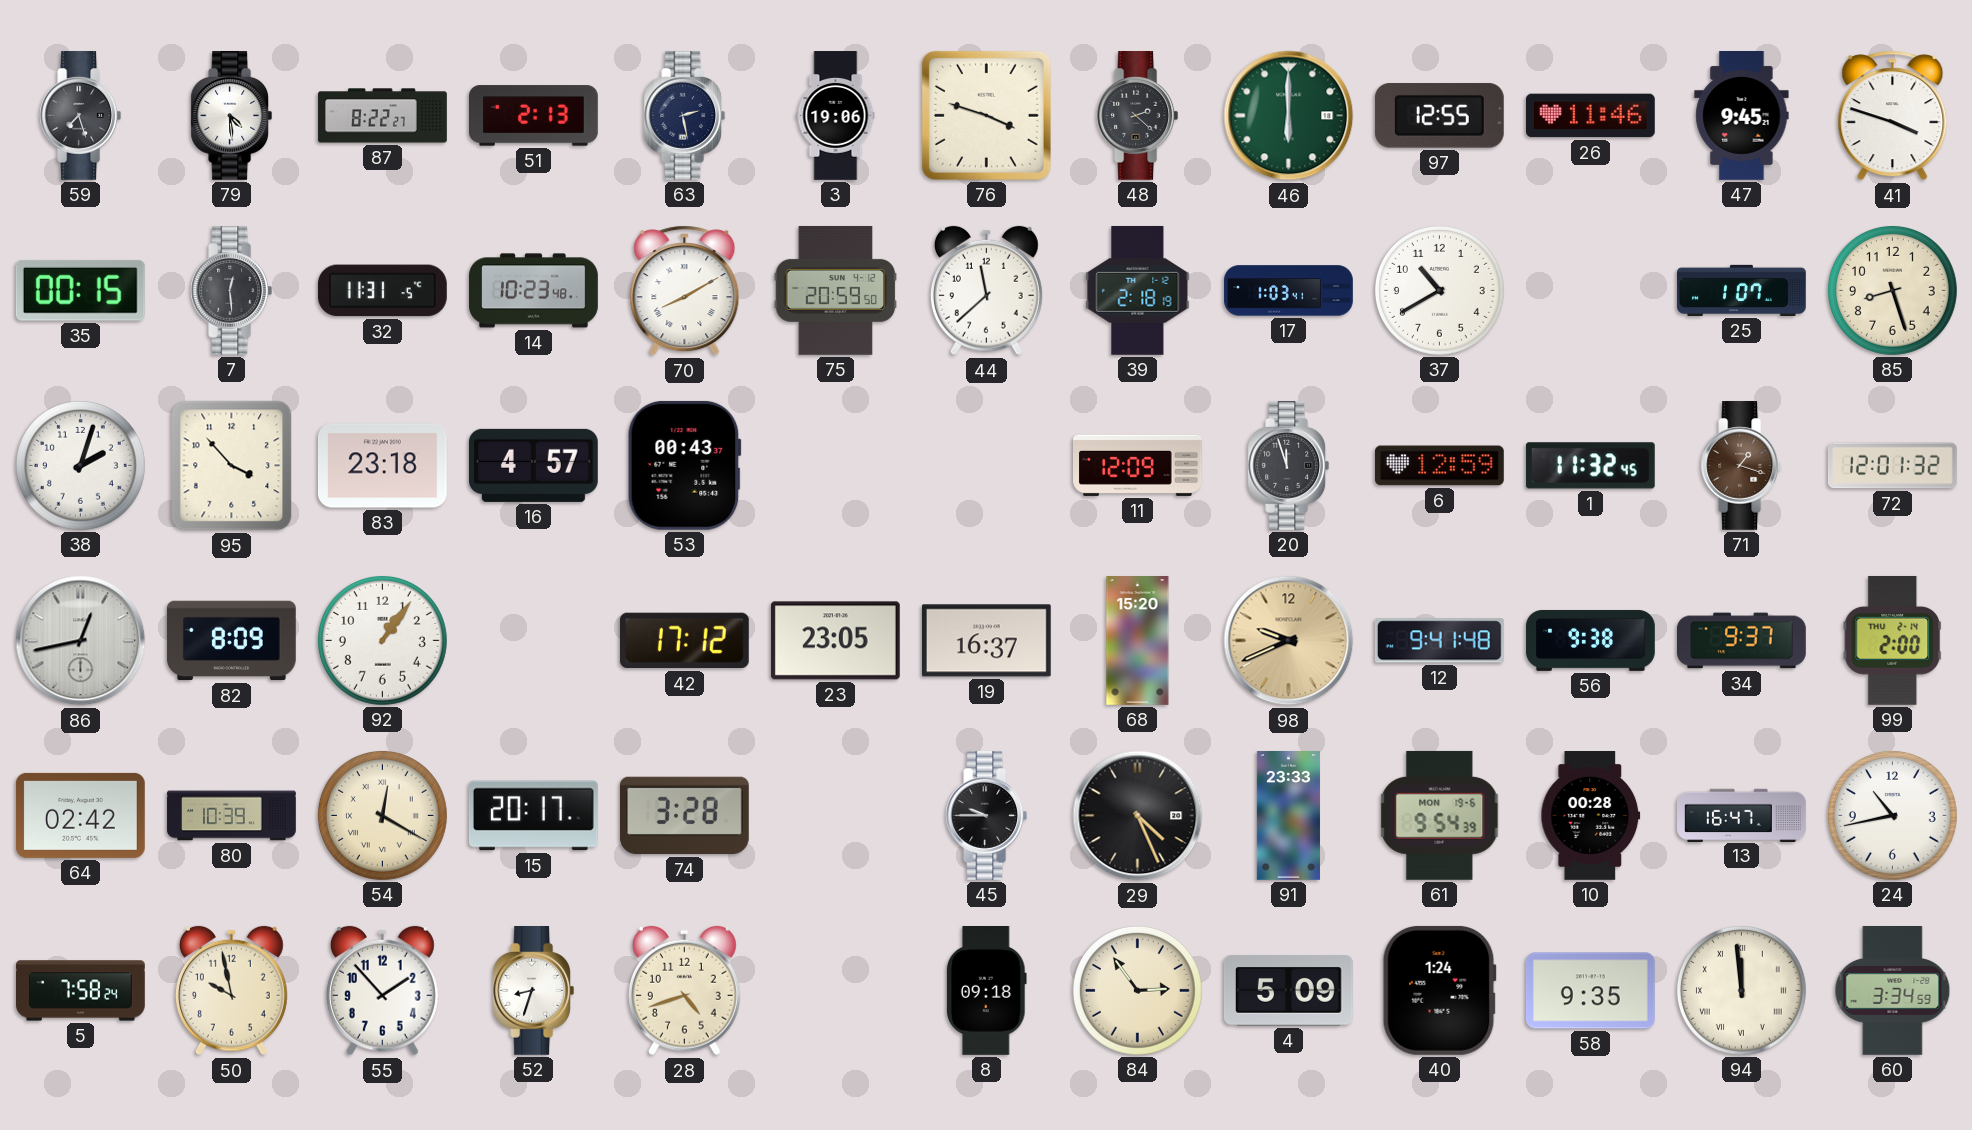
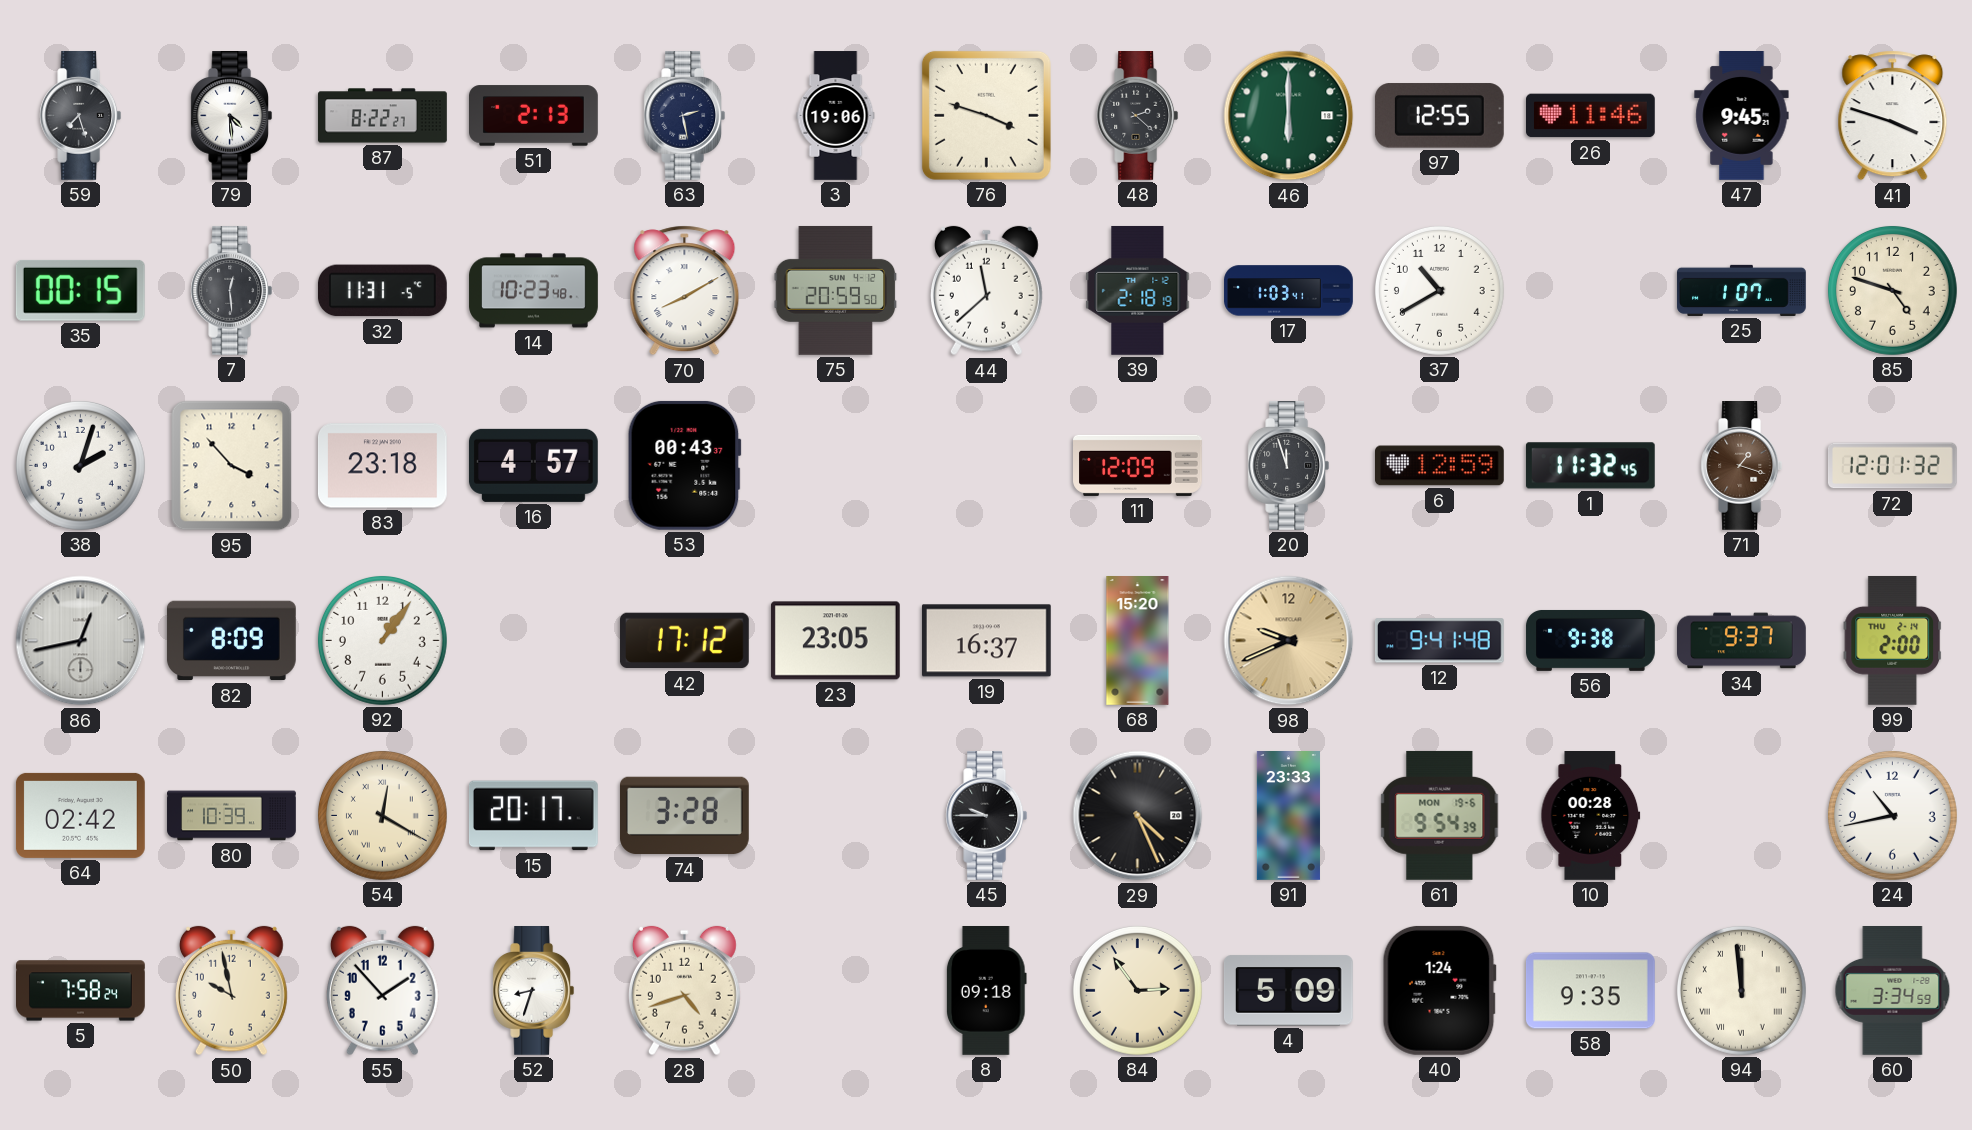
85: 8:27 -> 4:48 (1892, 290)
13: 16:47 -> none (1742, 815)
